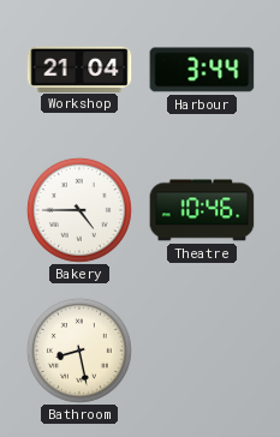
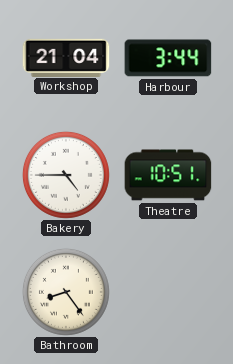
Theatre: 10:46 -> 10:51 (168, 175)
Bathroom: 8:28 -> 8:24 (66, 292)
